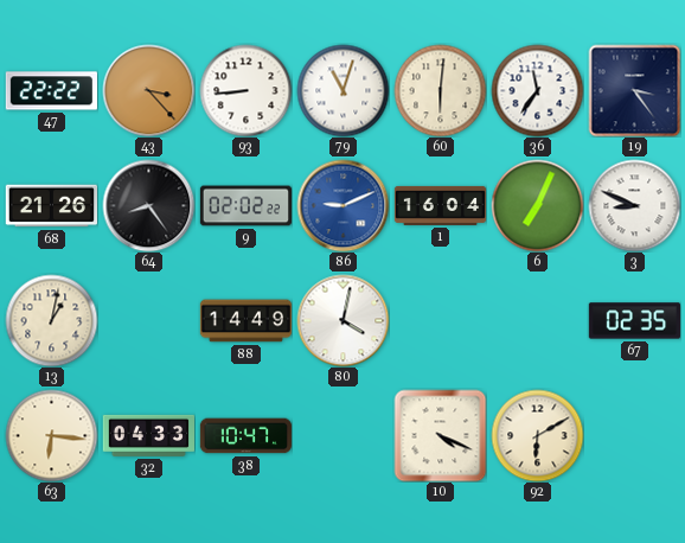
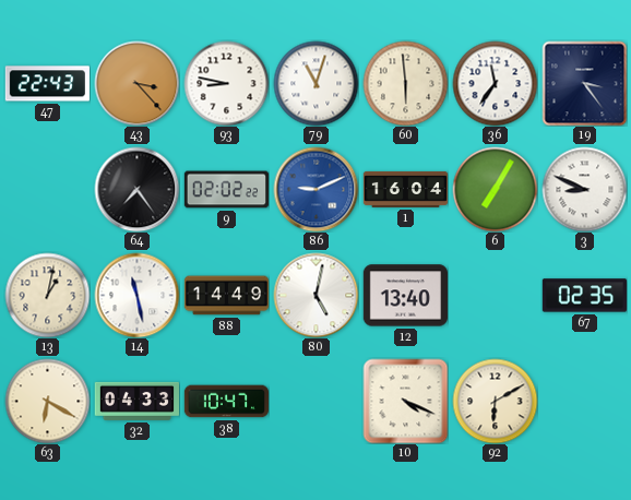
47: 22:22 -> 22:43 (47, 84)
93: 8:44 -> 8:47 (226, 83)
60: 6:01 -> 5:59 (405, 83)
68: 21:26 -> none (51, 206)
64: 8:24 -> 7:24 (136, 189)
6: 7:04 -> 7:05 (495, 189)
14: none -> 11:28 (136, 295)
80: 4:02 -> 5:02 (315, 295)
12: none -> 13:40 (405, 296)
63: 6:16 -> 6:20 (47, 401)
